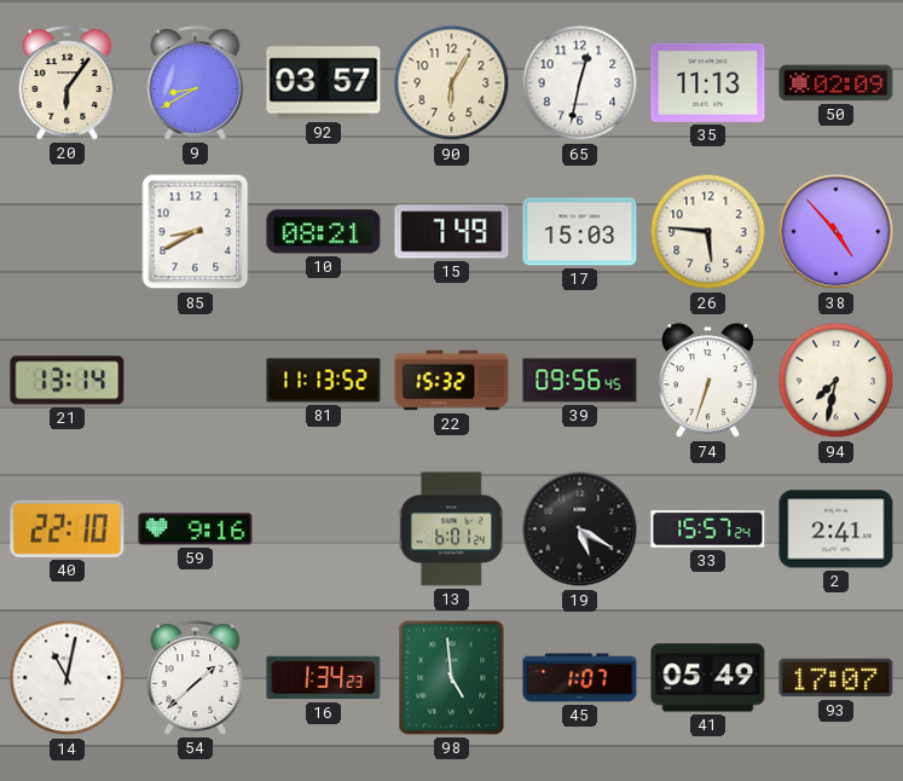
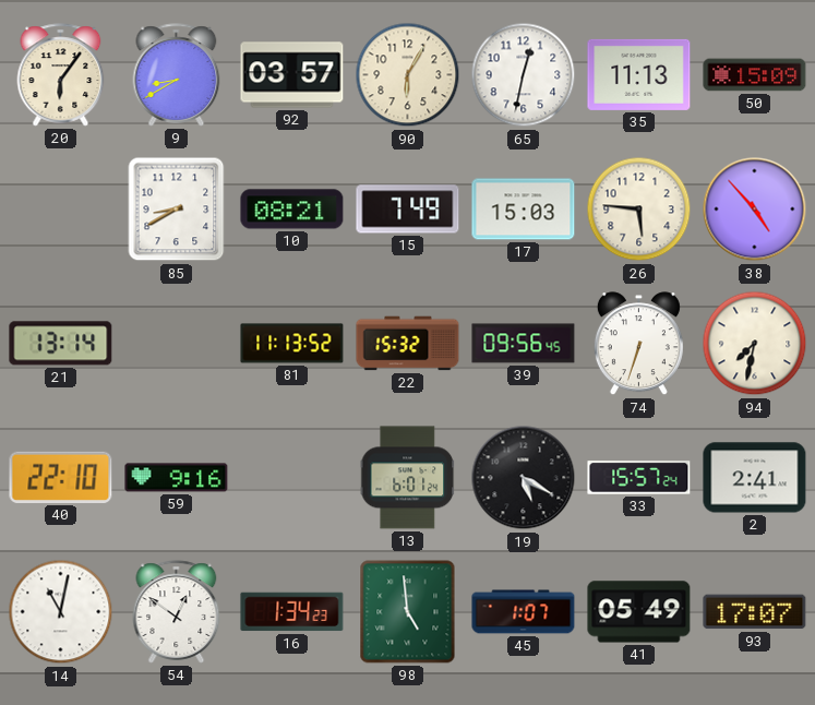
50: 02:09 -> 15:09 (755, 75)
54: 1:38 -> 12:51 (177, 612)
